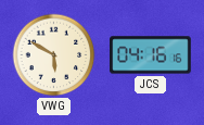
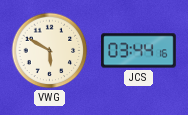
JCS: 04:16 -> 03:44 (139, 51)
